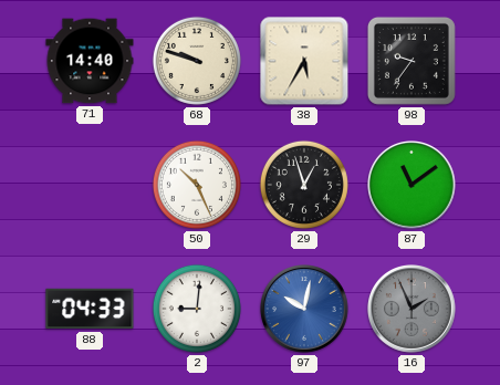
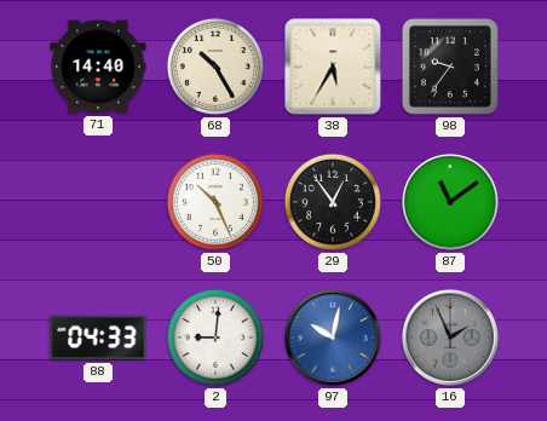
68: 9:48 -> 10:25 (215, 67)
29: 12:57 -> 12:54 (333, 202)
